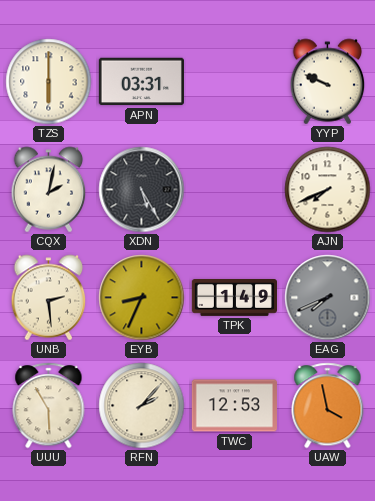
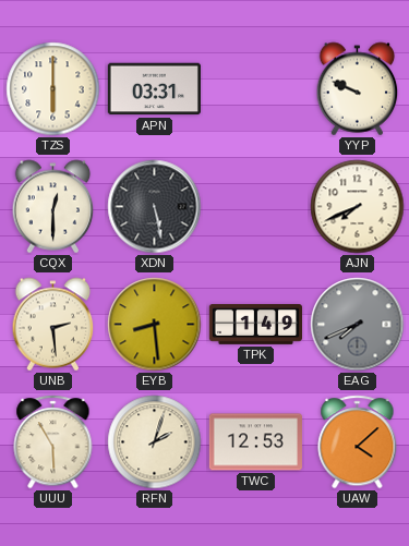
CQX: 2:02 -> 12:30 (53, 207)
XDN: 5:25 -> 5:28 (155, 207)
EYB: 8:34 -> 8:29 (155, 325)
RFN: 2:07 -> 2:03 (155, 442)
UAW: 3:58 -> 4:08 (358, 442)
